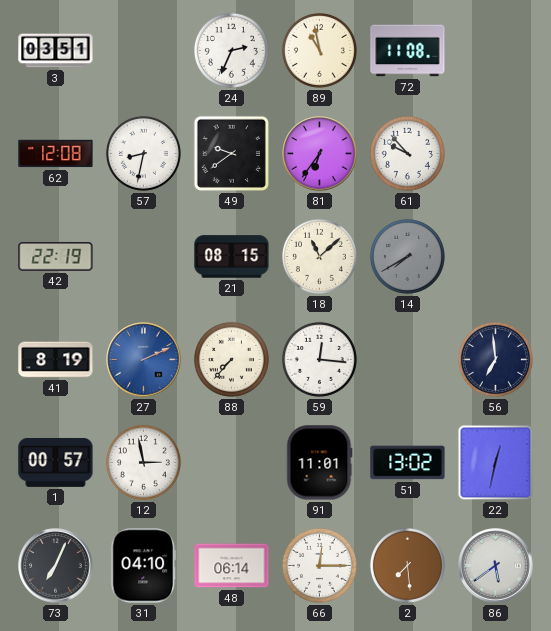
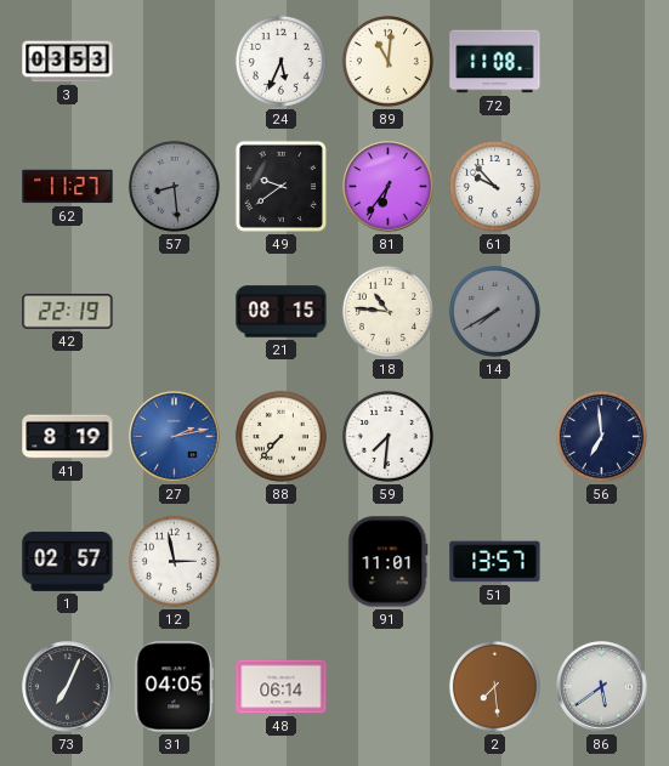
3: 03:51 -> 03:53 (68, 62)
24: 2:34 -> 5:34 (280, 61)
89: 10:58 -> 11:01 (387, 61)
62: 12:08 -> 11:27 (68, 187)
57: 8:32 -> 8:29 (174, 186)
57 dial: white -> grey (174, 186)
18: 11:08 -> 10:46 (387, 311)
27: 2:11 -> 2:13 (175, 437)
59: 12:16 -> 7:31 (387, 436)
1: 00:57 -> 02:57 (68, 561)
51: 13:02 -> 13:57 (495, 562)
22: 12:32 -> none (496, 463)
31: 04:10 -> 04:05 (175, 687)
66: 12:15 -> none (319, 565)
